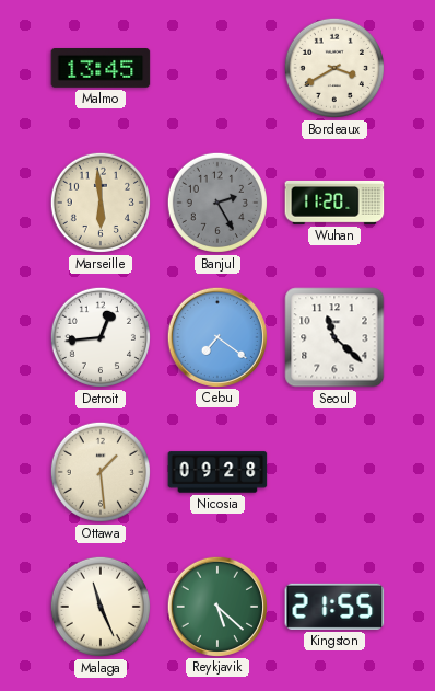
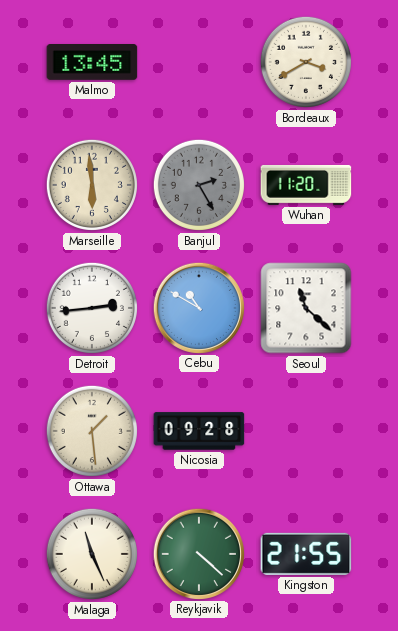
Detroit: 12:44 -> 2:44 (92, 308)
Cebu: 7:21 -> 10:50 (198, 307)
Reykjavik: 5:22 -> 4:22 (198, 553)
